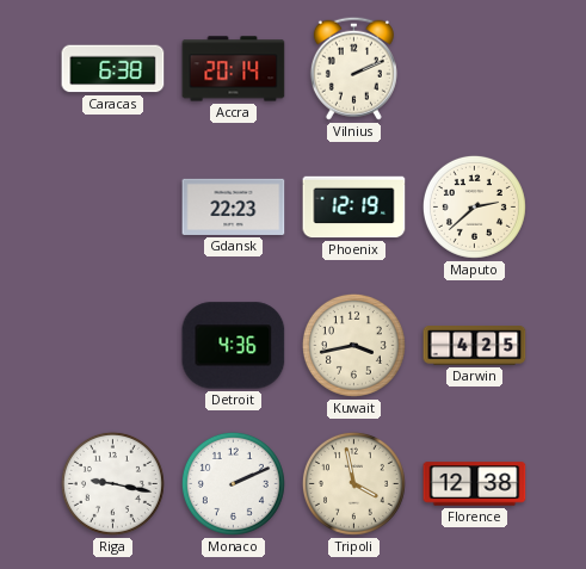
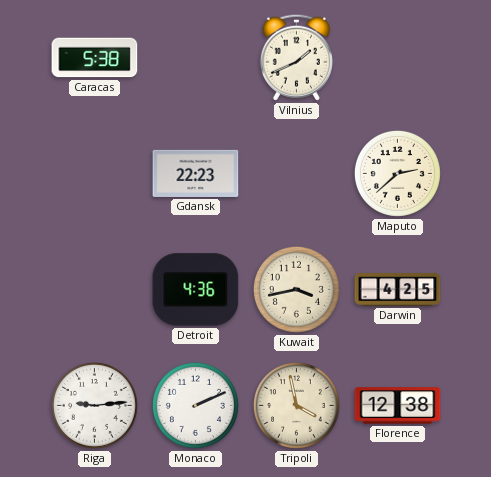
Caracas: 6:38 -> 5:38 (95, 58)
Accra: 20:14 -> none (234, 69)
Vilnius: 2:11 -> 1:41 (296, 57)
Phoenix: 12:19 -> none (354, 208)
Riga: 9:17 -> 9:14 (94, 405)
